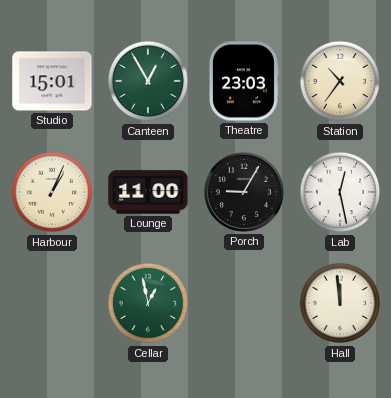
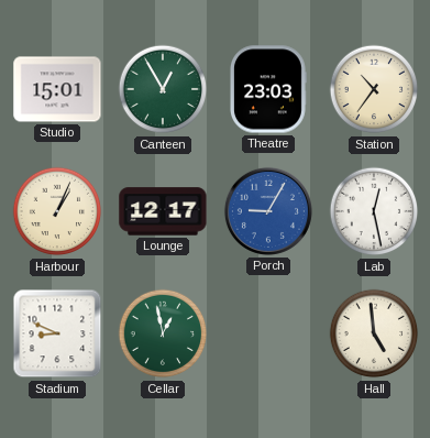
Lounge: 11:00 -> 12:17 (163, 211)
Porch dial: black -> blue (268, 211)
Stadium: none -> 8:49 (57, 333)
Hall: 11:59 -> 4:59 (374, 333)
